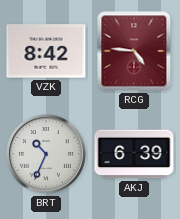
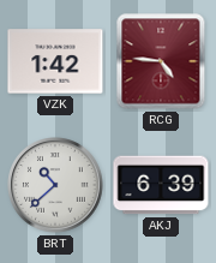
VZK: 8:42 -> 1:42 (55, 61)
BRT: 10:34 -> 10:38 (55, 185)
